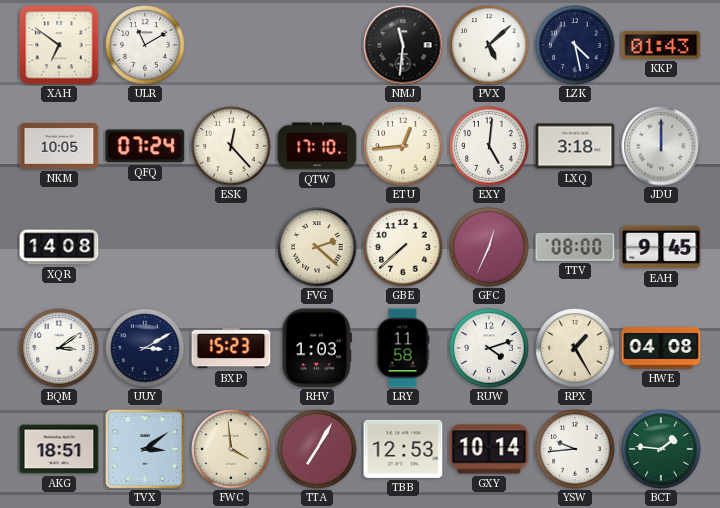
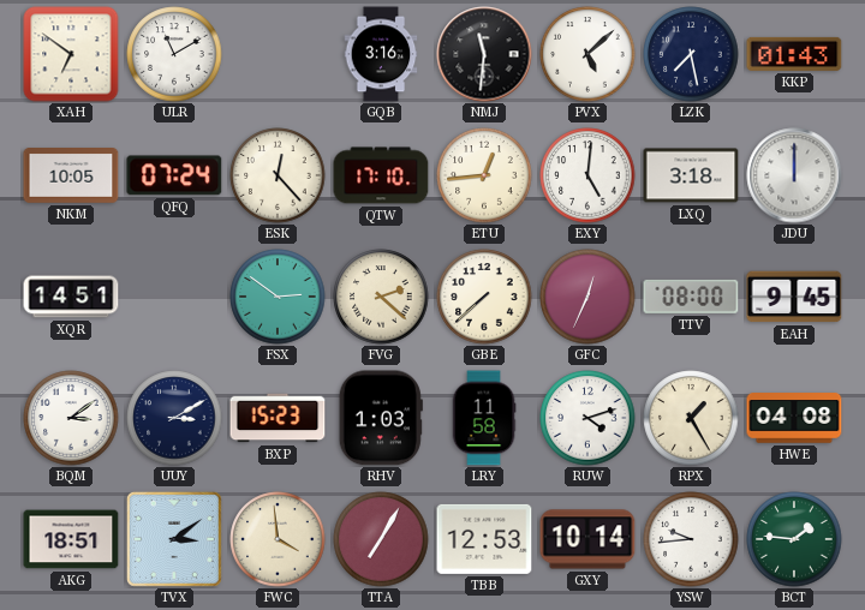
GQB: none -> 3:16 (381, 54)
LZK: 4:28 -> 7:28 (691, 54)
XQR: 14:08 -> 14:51 (71, 297)
FSX: none -> 2:51 (278, 297)
